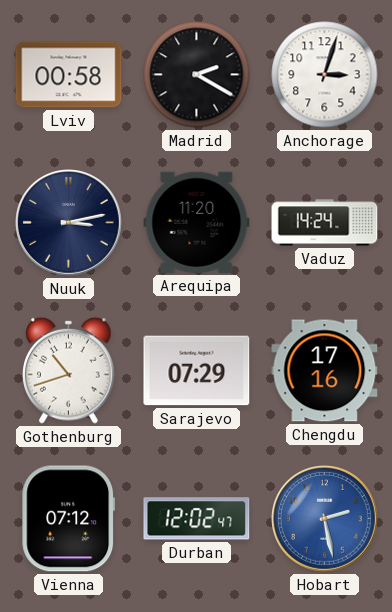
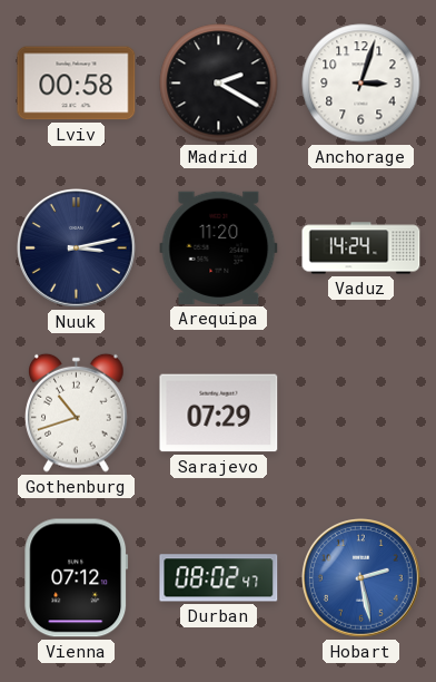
Chengdu: 17:16 -> none (325, 371)
Durban: 12:02 -> 08:02 (219, 578)
